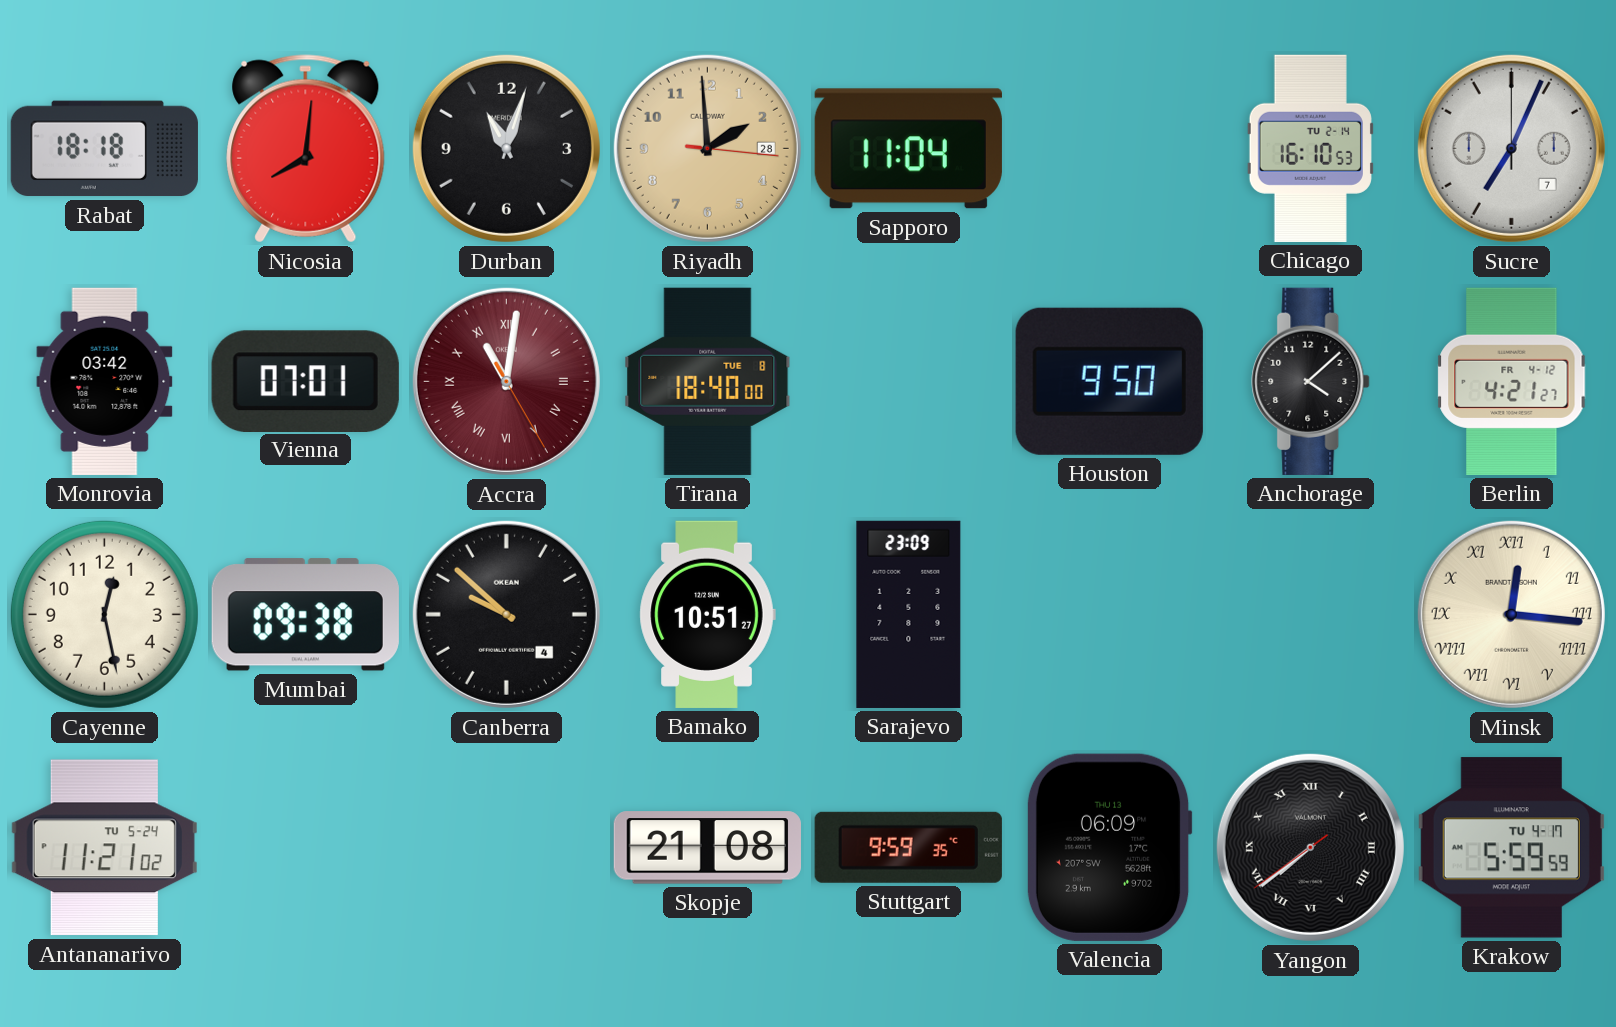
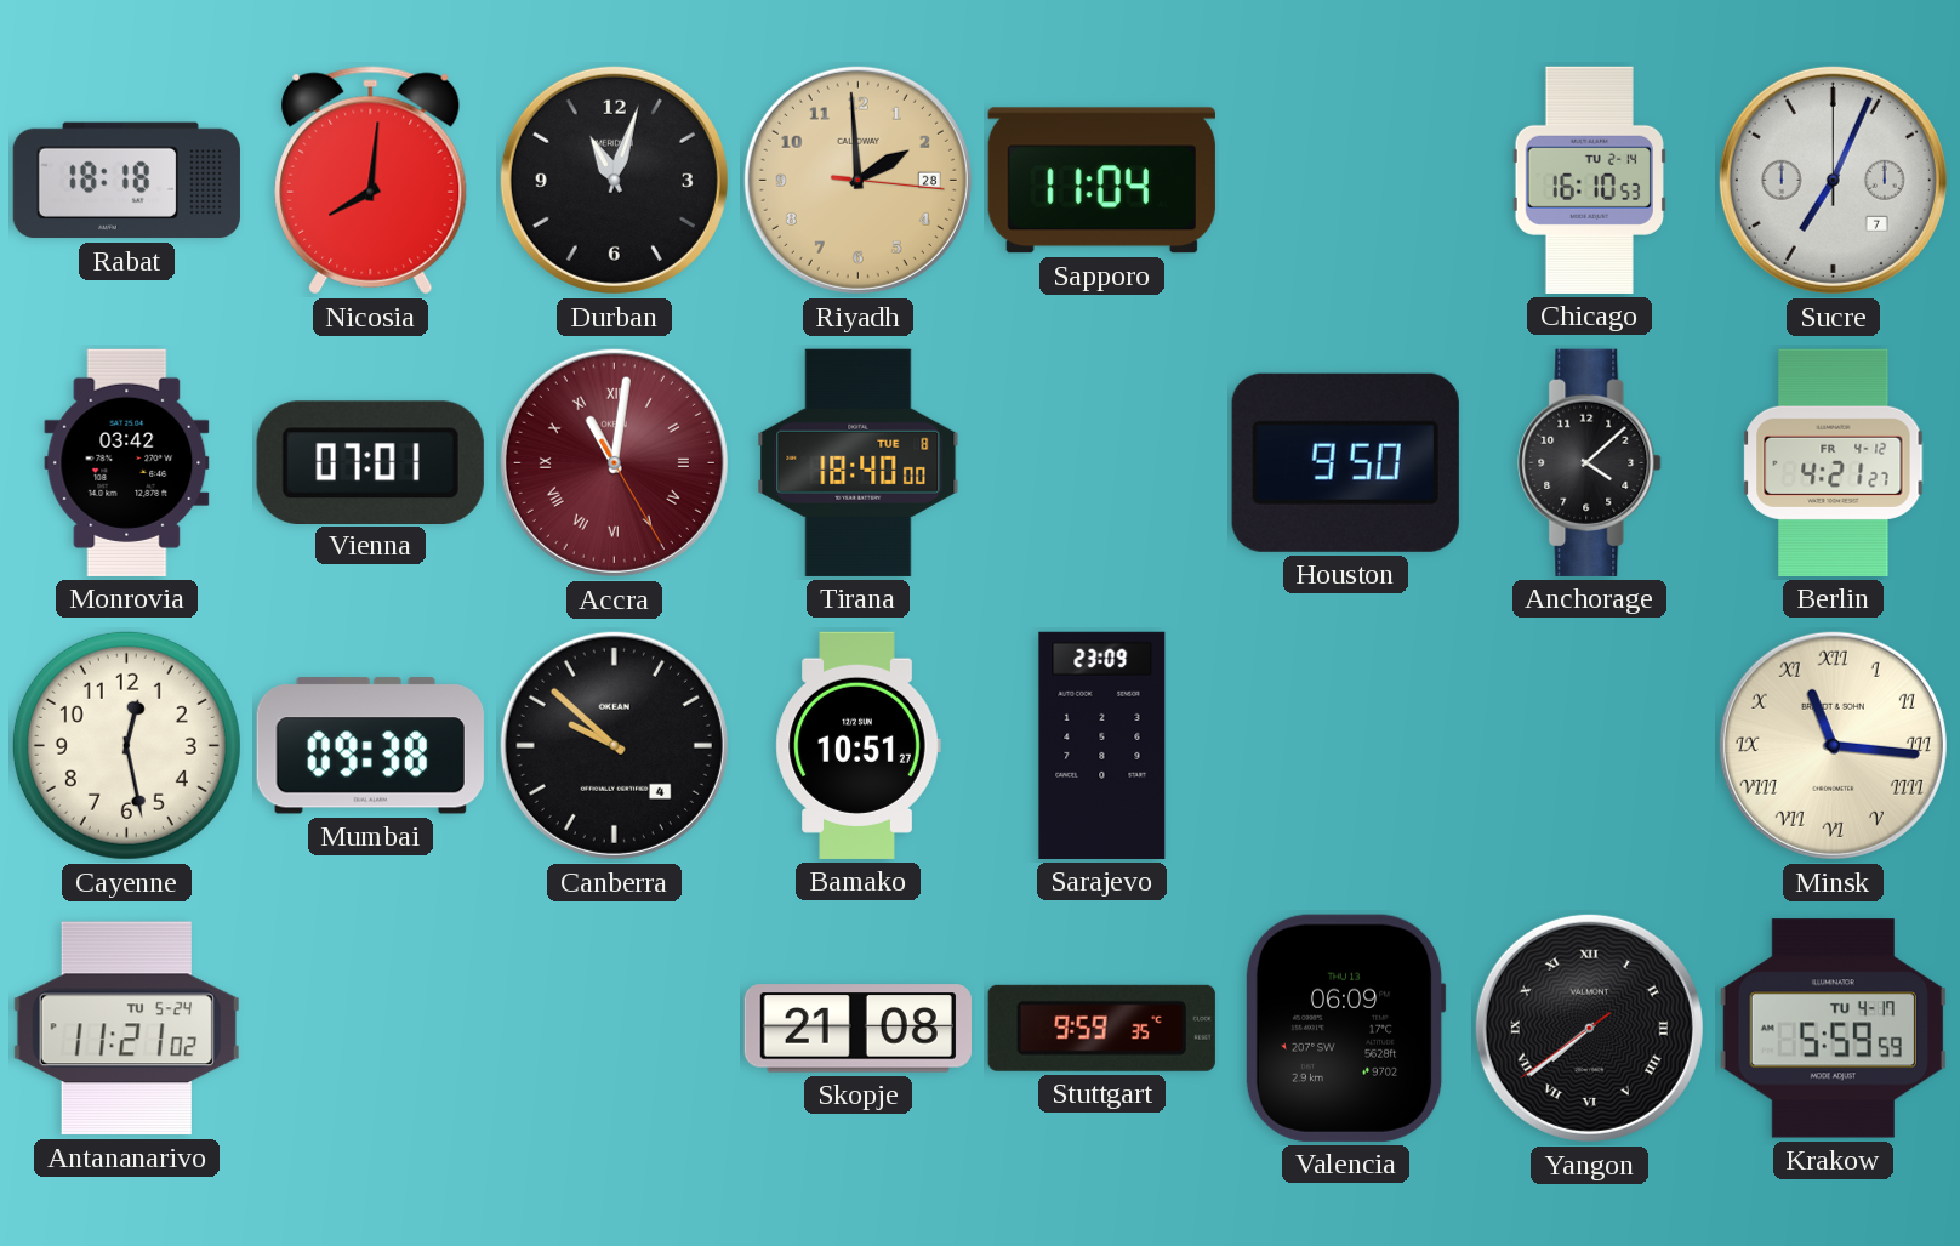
Minsk: 12:16 -> 11:16 (1833, 745)
